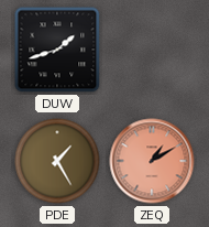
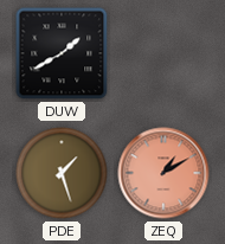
DUW: 1:42 -> 1:40 (62, 53)
PDE: 1:25 -> 1:27 (62, 173)
